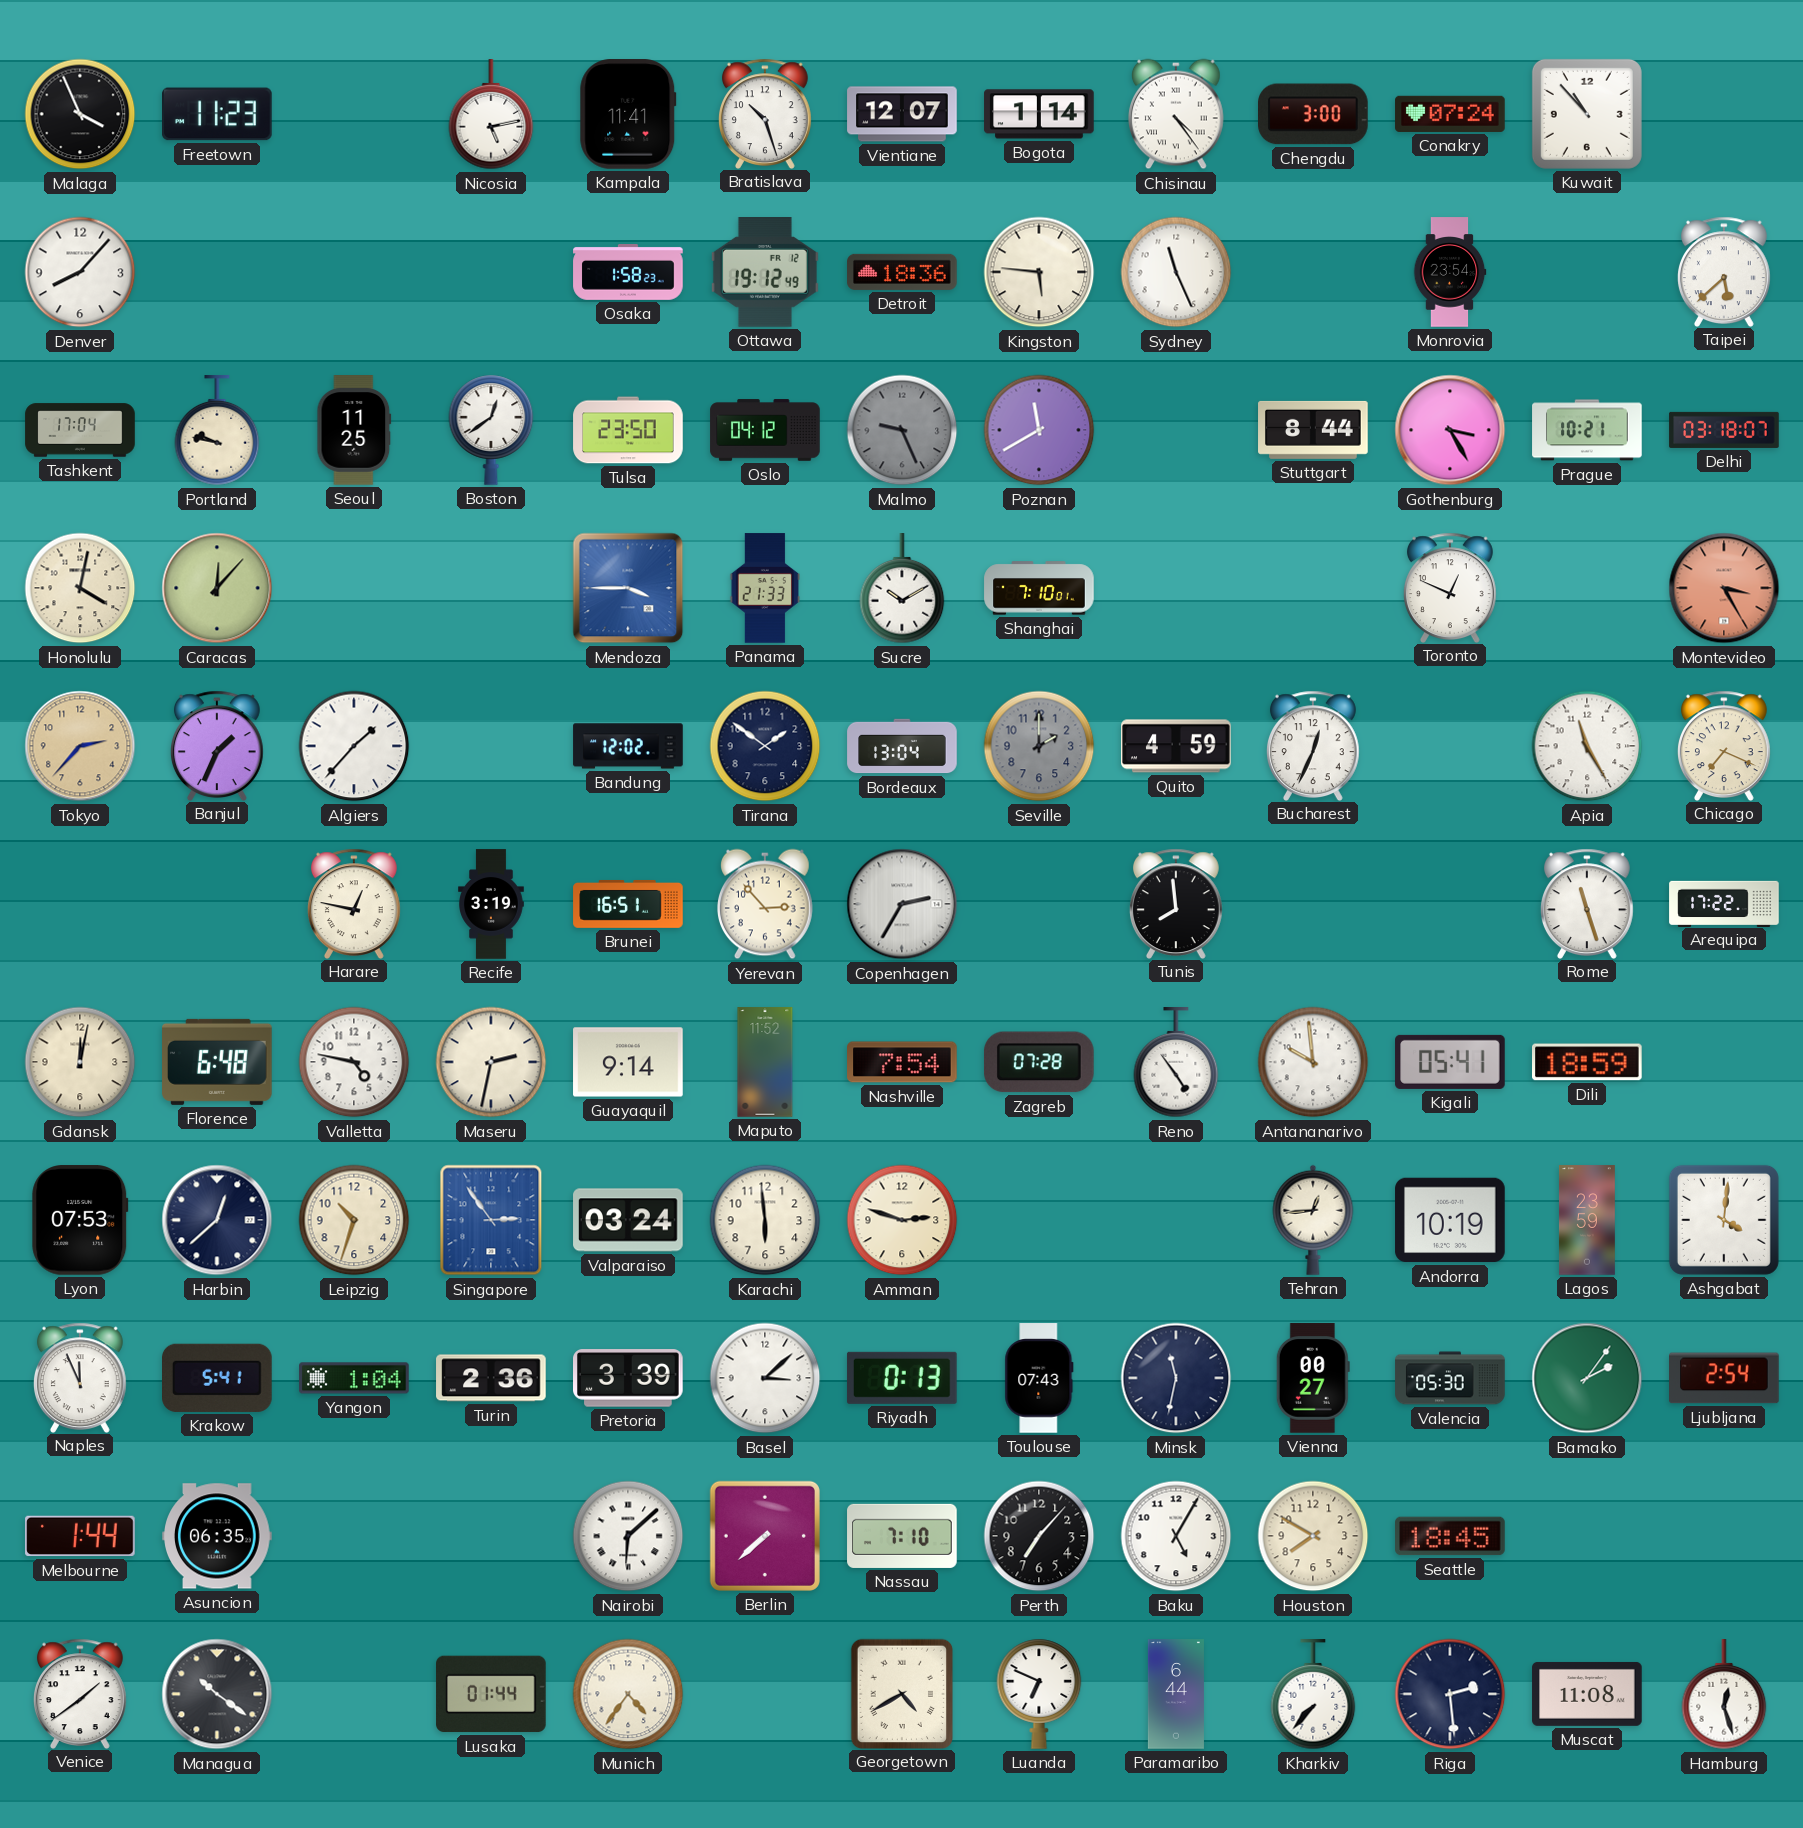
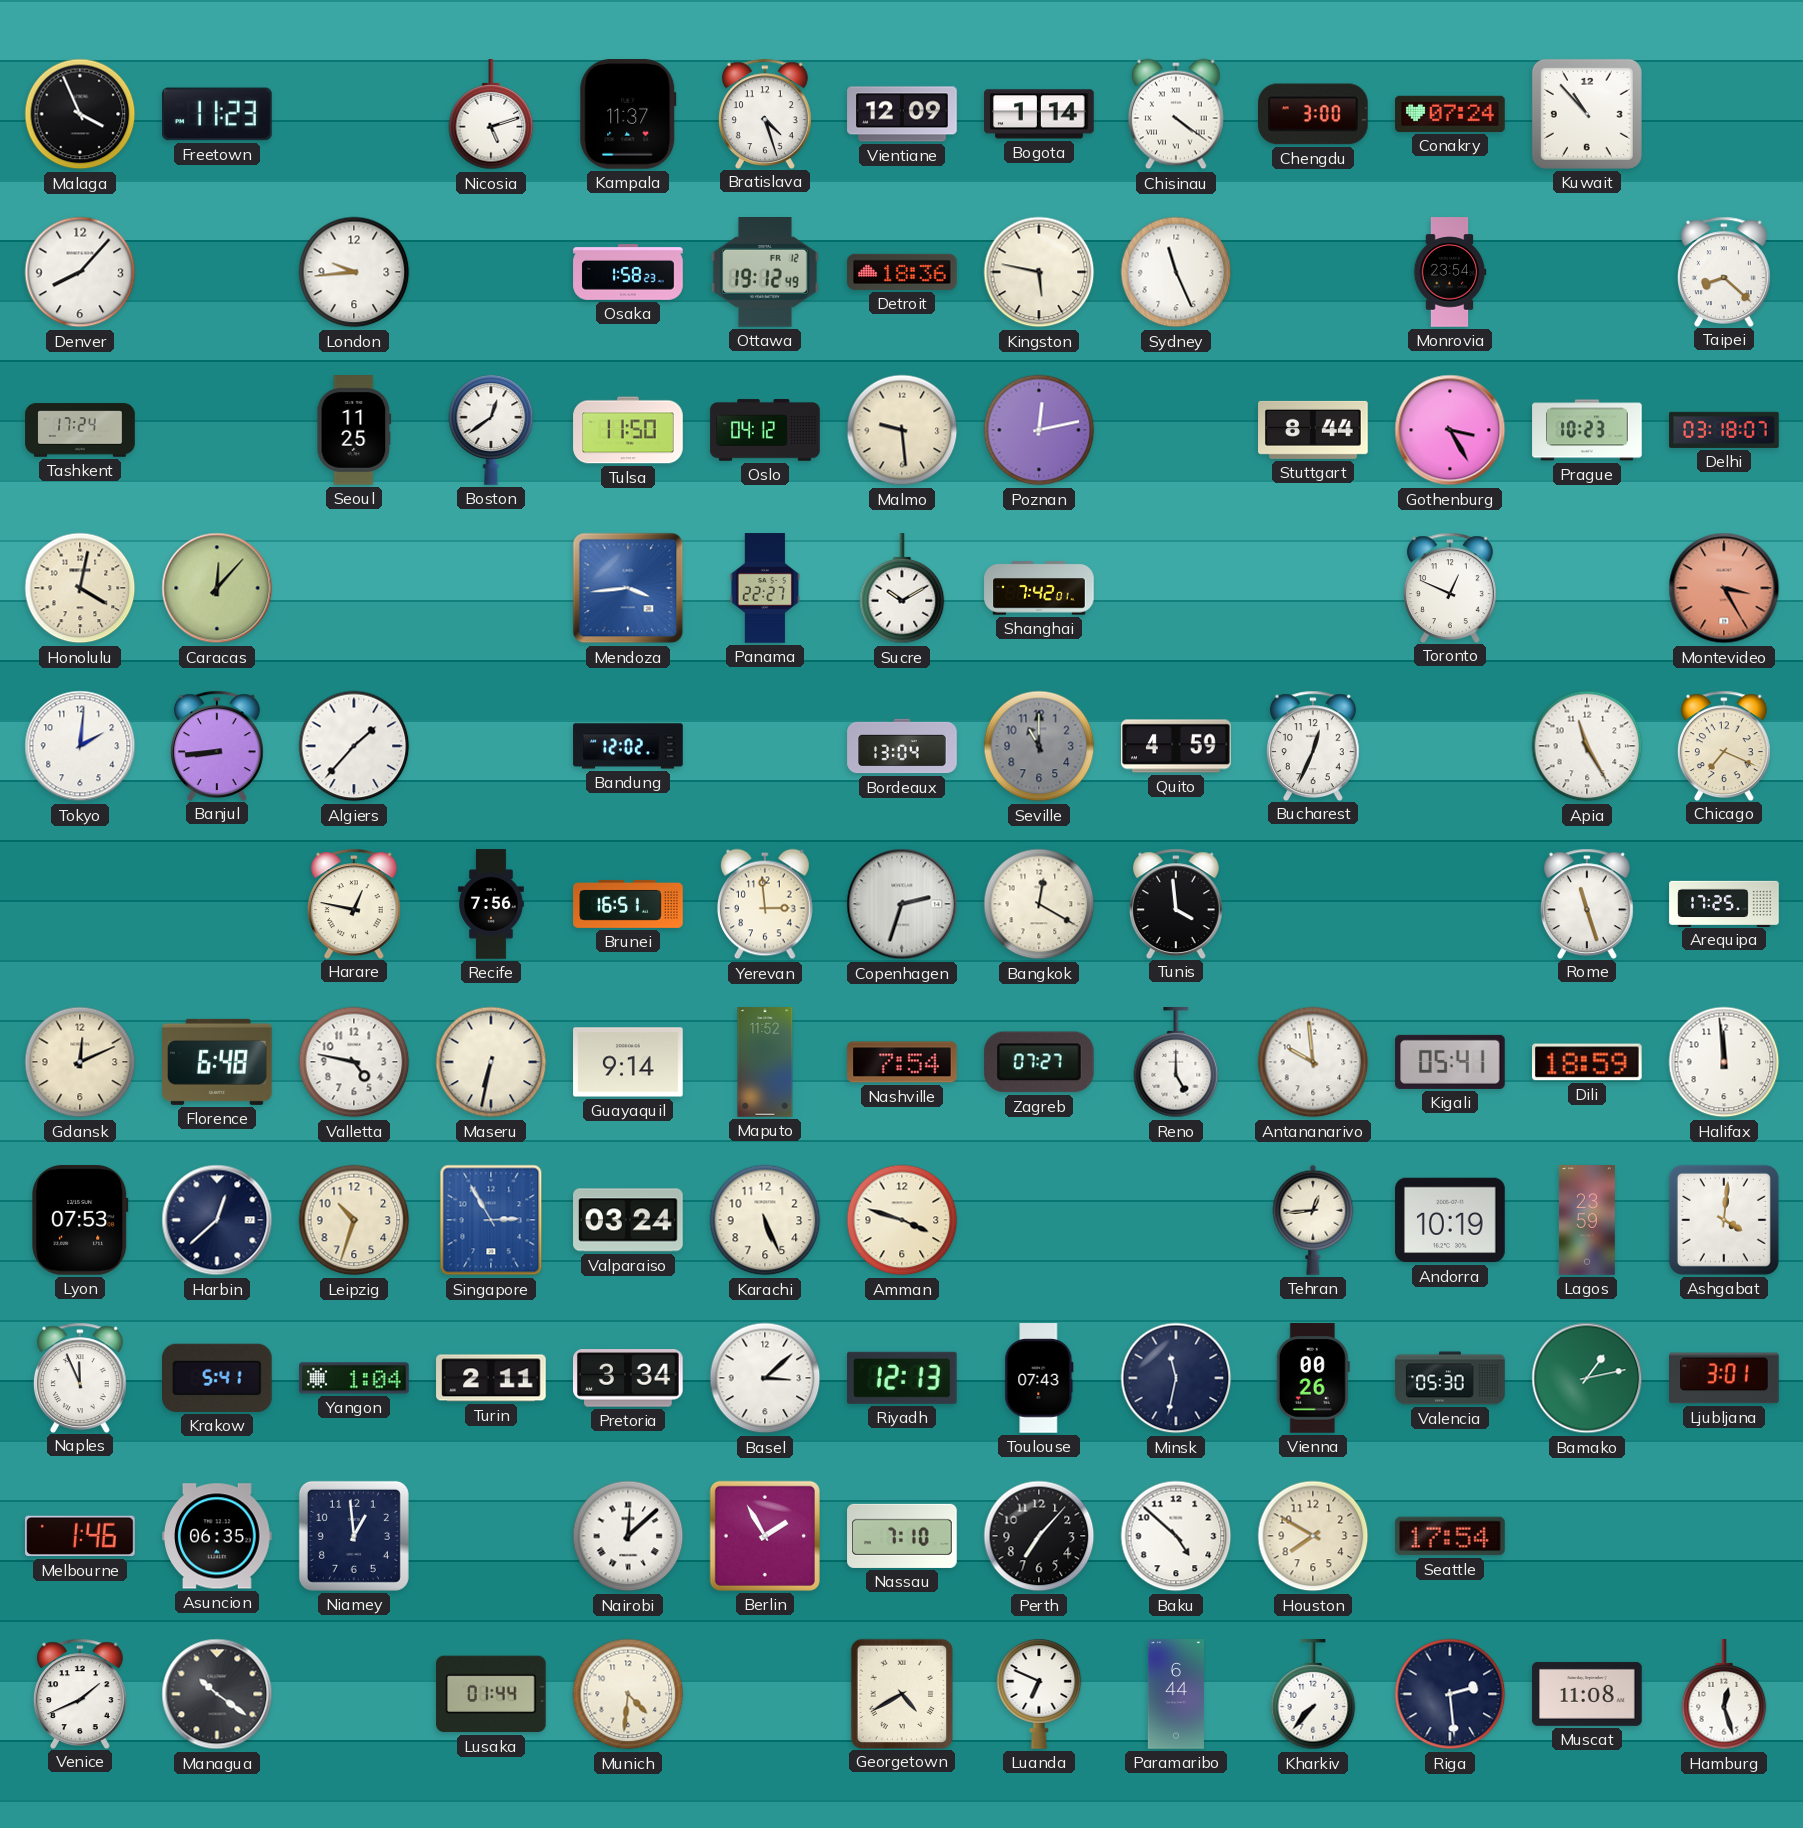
Nicosia: 5:13 -> 5:12 (491, 115)
Kampala: 11:41 -> 11:37 (628, 114)
Bratislava: 10:27 -> 4:27 (765, 113)
Vientiane: 12:07 -> 12:09 (902, 114)
Chisinau: 4:24 -> 4:21 (1177, 114)
London: none -> 9:44 (354, 272)
Kingston: 5:46 -> 5:47 (1039, 272)
Taipei: 5:38 -> 8:22 (1724, 271)
Tashkent: 17:04 -> 17:24 (80, 430)
Portland: 9:47 -> none (217, 431)
Tulsa: 23:50 -> 11:50 (628, 430)
Malmo: 9:26 -> 9:29 (902, 430)
Malmo dial: grey -> cream (902, 430)
Poznan: 11:40 -> 12:13 (1039, 430)
Prague: 10:21 -> 10:23 (1587, 430)
Mendoza: 3:45 -> 3:44 (628, 588)
Panama: 21:33 -> 22:27 (764, 588)
Shanghai: 7:10 -> 7:42 (1039, 588)
Tokyo: 2:37 -> 2:01 (80, 746)
Tokyo dial: champagne -> white (80, 746)
Banjul: 1:34 -> 8:44 (217, 745)
Tirana: 1:51 -> none (765, 746)
Seville: 2:00 -> 11:00 (1039, 746)
Recife: 3:19 -> 7:56 (491, 904)
Yerevan: 2:53 -> 2:59 (766, 904)
Copenhagen: 2:35 -> 2:33 (902, 904)
Bangkok: none -> 12:20 (1039, 904)
Tunis: 7:59 -> 3:59 (1176, 903)
Arequipa: 17:22 -> 17:25 (1724, 903)
Gdansk: 12:02 -> 12:11 (80, 1062)
Maseru: 2:32 -> 6:32 (491, 1062)
Zagreb: 07:28 -> 07:27 (1039, 1062)
Reno: 4:54 -> 5:00 (1176, 1063)
Halifax: none -> 11:59 (1724, 1062)
Singapore: 2:54 -> 2:55 (491, 1220)
Karachi: 5:59 -> 5:26 (765, 1220)
Amman: 2:48 -> 3:48 (902, 1220)
Turin: 2:36 -> 2:11 (491, 1378)
Pretoria: 3:39 -> 3:34 (628, 1378)
Riyadh: 0:13 -> 12:13 (902, 1378)
Vienna: 00:27 -> 00:26 (1313, 1378)
Bamako: 2:06 -> 1:13 (1587, 1378)
Ljubljana: 2:54 -> 3:01 (1724, 1378)
Melbourne: 1:44 -> 1:46 (80, 1536)
Niamey: none -> 12:59 (354, 1536)
Nairobi: 6:08 -> 12:08 (628, 1536)
Berlin: 7:38 -> 1:55 (765, 1536)
Baku: 5:05 -> 4:52 (1176, 1536)
Seattle: 18:45 -> 17:54 (1450, 1536)
Venice: 1:39 -> 1:41 (80, 1693)
Munich: 4:36 -> 4:31 (628, 1694)
